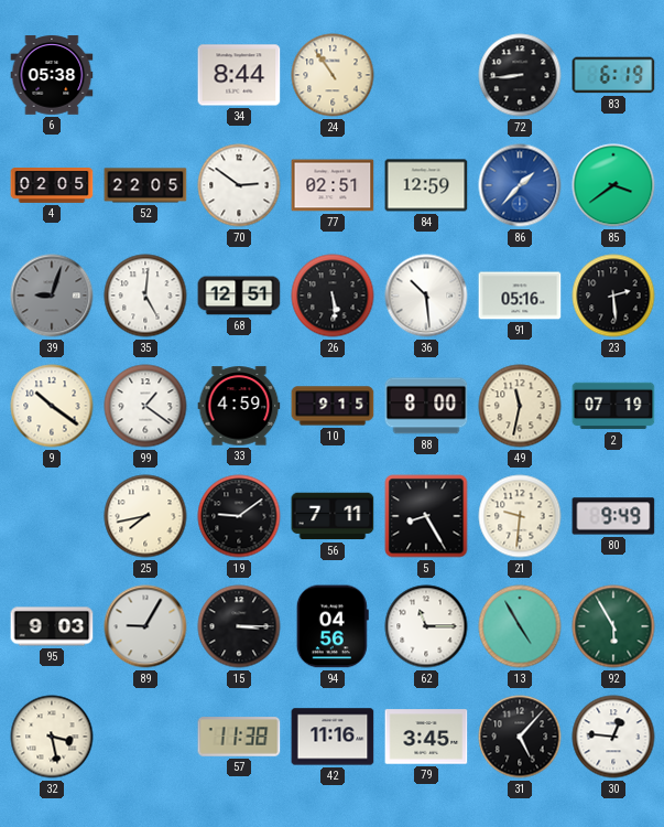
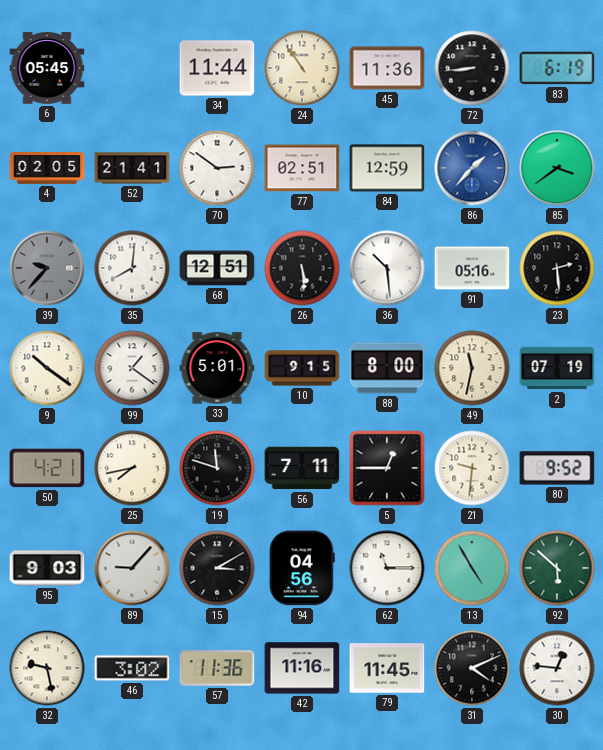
6: 05:38 -> 05:45 (47, 68)
34: 8:44 -> 11:44 (217, 68)
45: none -> 11:36 (387, 68)
52: 22:05 -> 21:41 (132, 168)
39: 9:03 -> 9:37 (47, 268)
35: 5:01 -> 8:01 (132, 268)
33: 4:59 -> 5:01 (217, 368)
50: none -> 4:21 (47, 468)
19: 9:09 -> 11:48 (217, 468)
5: 8:25 -> 12:45 (387, 468)
80: 9:49 -> 9:52 (557, 468)
89: 9:05 -> 9:07 (132, 568)
15: 3:15 -> 3:10 (217, 568)
92: 5:55 -> 5:52 (557, 568)
32: 3:28 -> 9:28 (47, 668)
46: none -> 3:02 (132, 668)
57: 11:38 -> 11:36 (217, 668)
79: 3:45 -> 11:45 (387, 668)
31: 5:07 -> 4:11 (472, 668)
